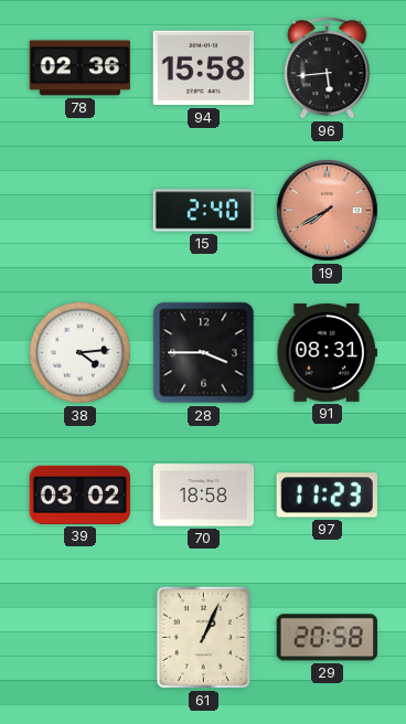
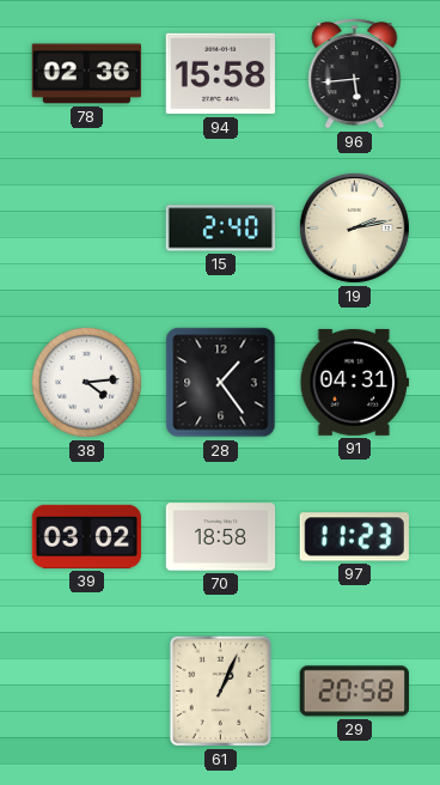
19: 7:40 -> 2:13 (354, 227)
19 dial: salmon -> cream (354, 227)
28: 3:45 -> 1:24 (221, 383)
91: 08:31 -> 04:31 (355, 382)
